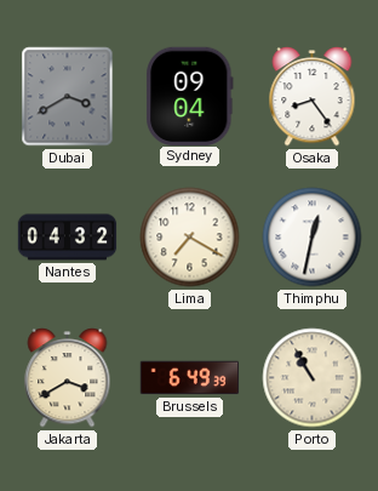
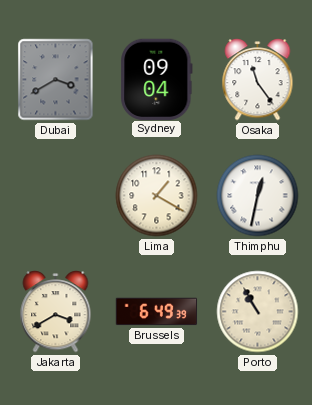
Osaka: 8:24 -> 11:24 (258, 80)
Nantes: 04:32 -> none (68, 238)
Lima: 7:20 -> 1:20 (157, 196)
